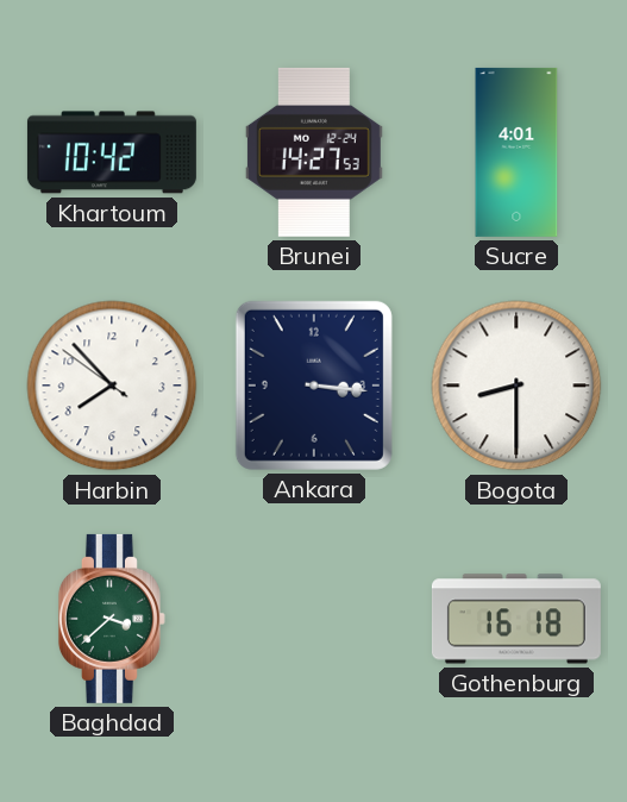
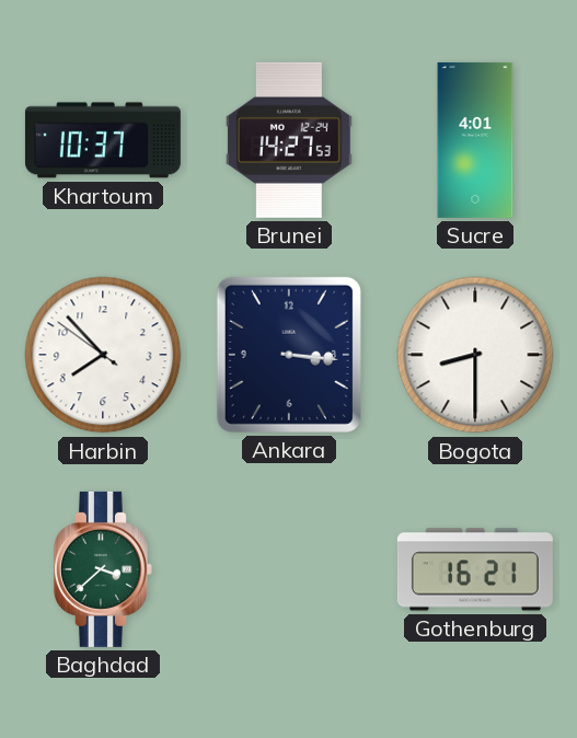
Khartoum: 10:42 -> 10:37 (103, 140)
Gothenburg: 16:18 -> 16:21 (475, 569)
